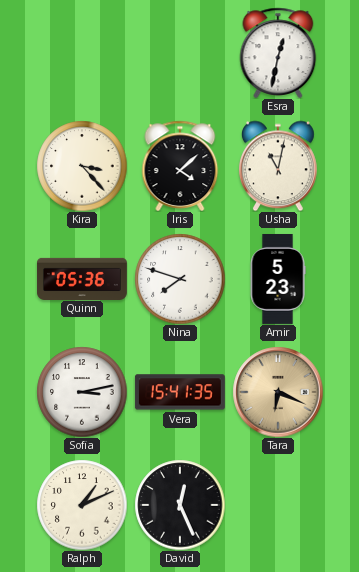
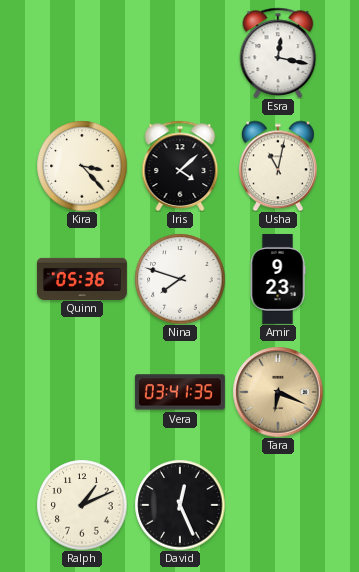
Esra: 12:32 -> 12:17 (278, 53)
Amir: 5:23 -> 9:23 (278, 279)
Sofia: 3:13 -> none (82, 392)
Vera: 15:41 -> 03:41 (180, 392)
